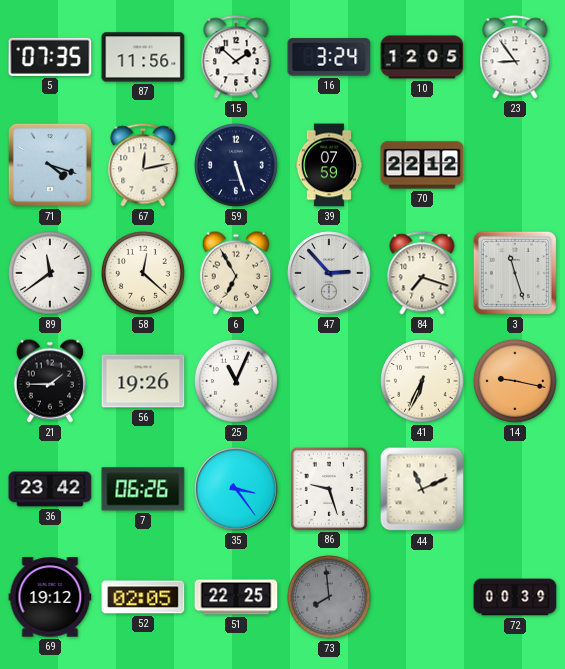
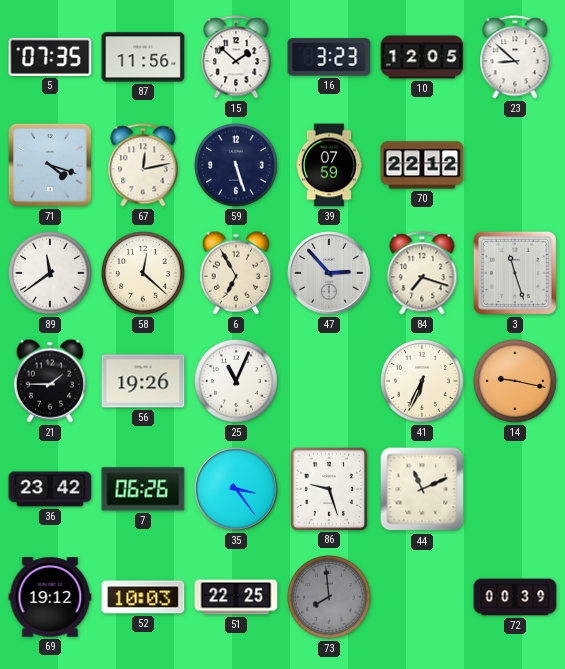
16: 3:24 -> 3:23 (329, 57)
23: 8:54 -> 8:52 (515, 57)
52: 02:05 -> 10:03 (143, 597)
